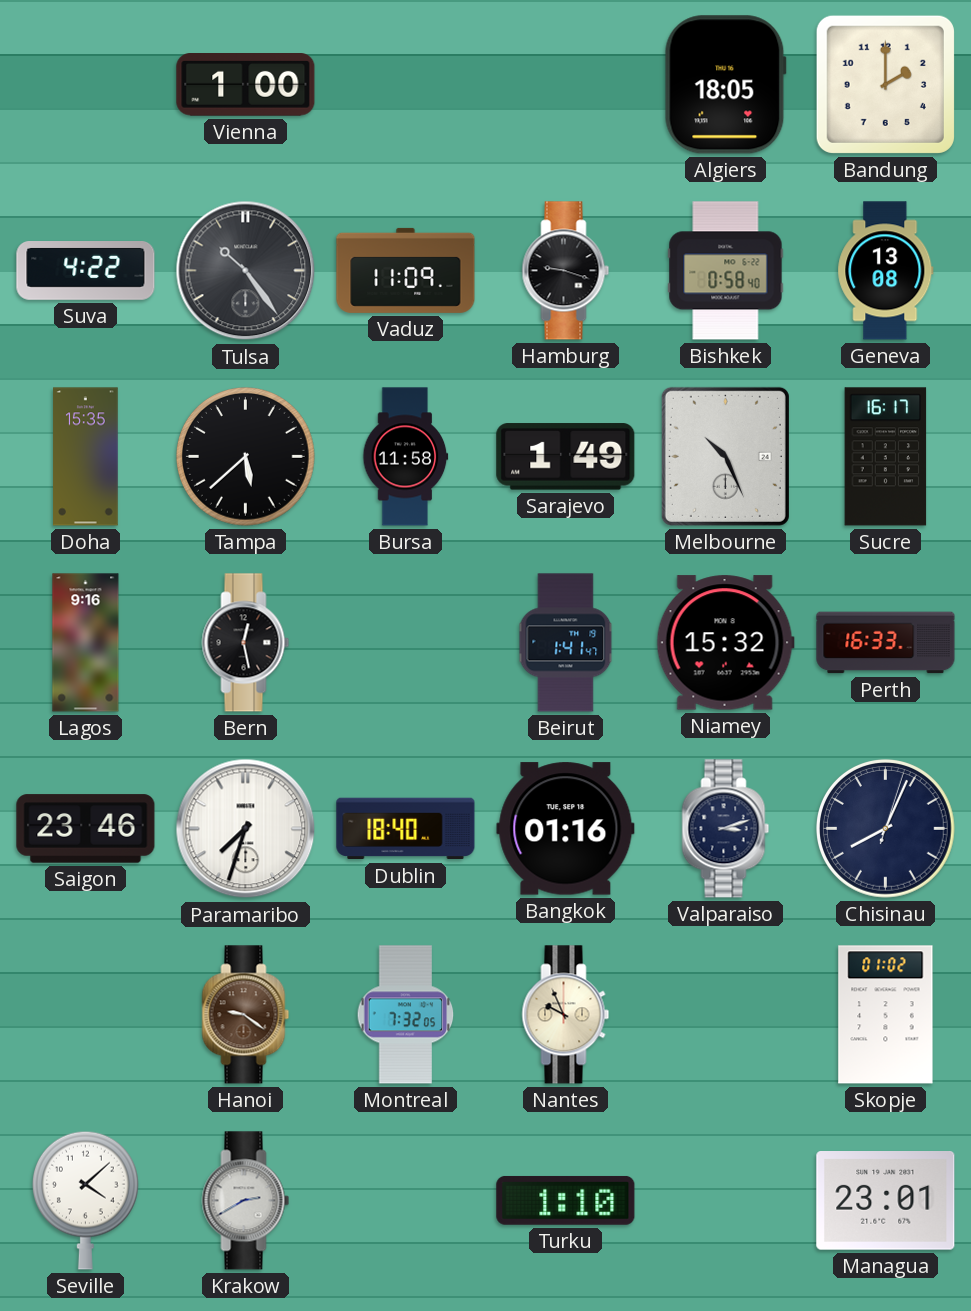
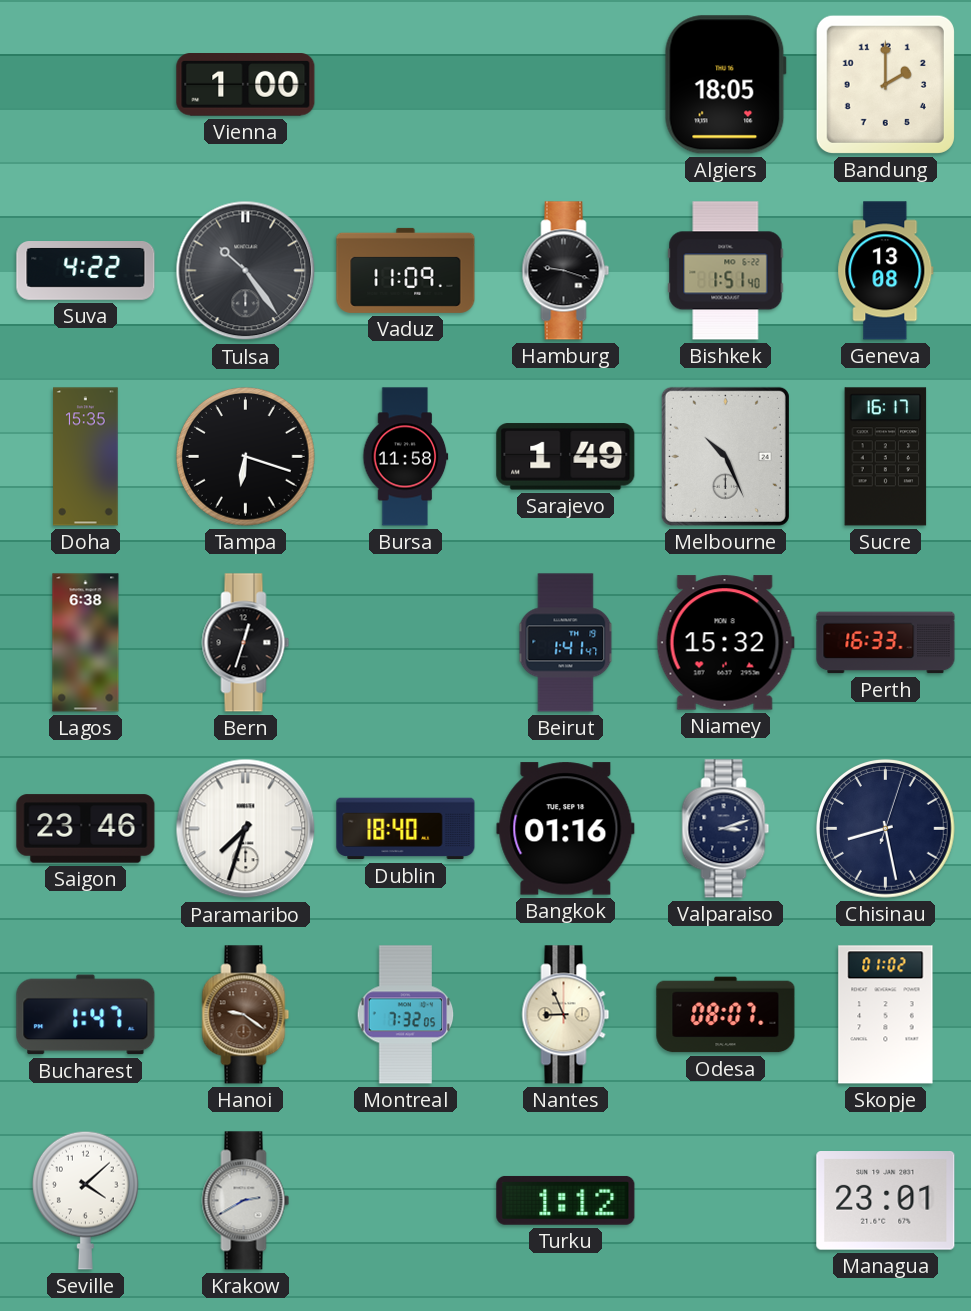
Bishkek: 0:58 -> 1:51 (726, 271)
Tampa: 5:38 -> 6:18 (246, 457)
Lagos: 9:16 -> 6:38 (86, 643)
Bern: 12:28 -> 12:33 (246, 643)
Chisinau: 8:04 -> 8:28 (886, 829)
Bucharest: none -> 1:47 (86, 1015)
Nantes: 9:56 -> 8:56 (566, 1015)
Odesa: none -> 08:07 (726, 1015)
Turku: 1:10 -> 1:12 (566, 1200)
